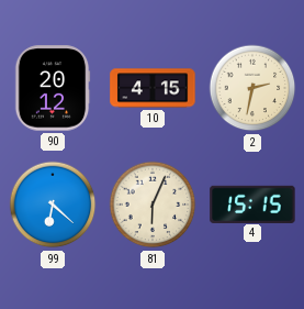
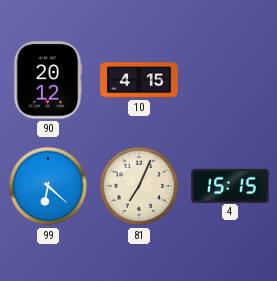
2: 2:32 -> none (252, 88)
81: 6:04 -> 7:04 (139, 186)
